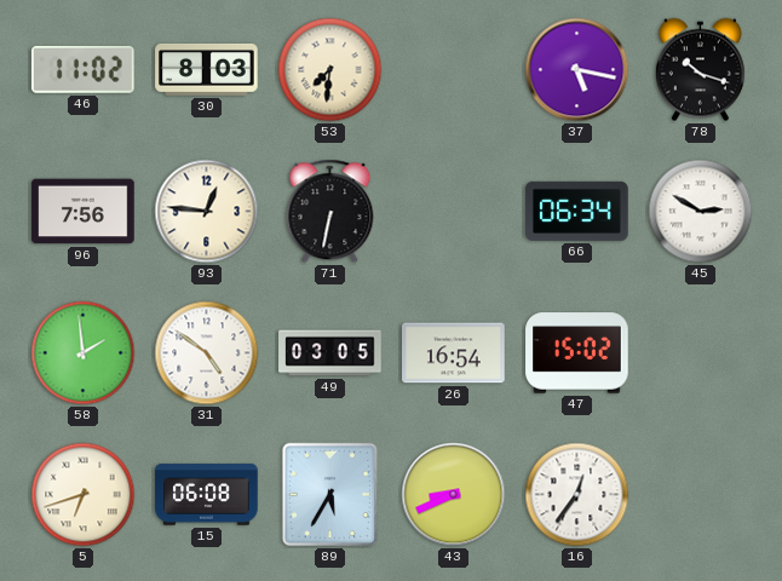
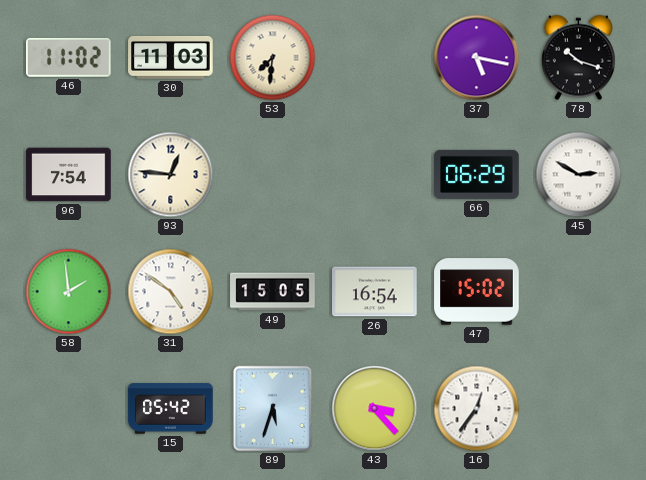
30: 8:03 -> 11:03 (171, 58)
96: 7:56 -> 7:54 (69, 175)
71: 6:32 -> none (330, 212)
66: 06:34 -> 06:29 (477, 174)
49: 03:05 -> 15:05 (273, 292)
5: 6:42 -> none (84, 495)
15: 06:08 -> 05:42 (171, 409)
89: 5:35 -> 5:33 (273, 409)
43: 8:41 -> 3:23 (375, 409)
